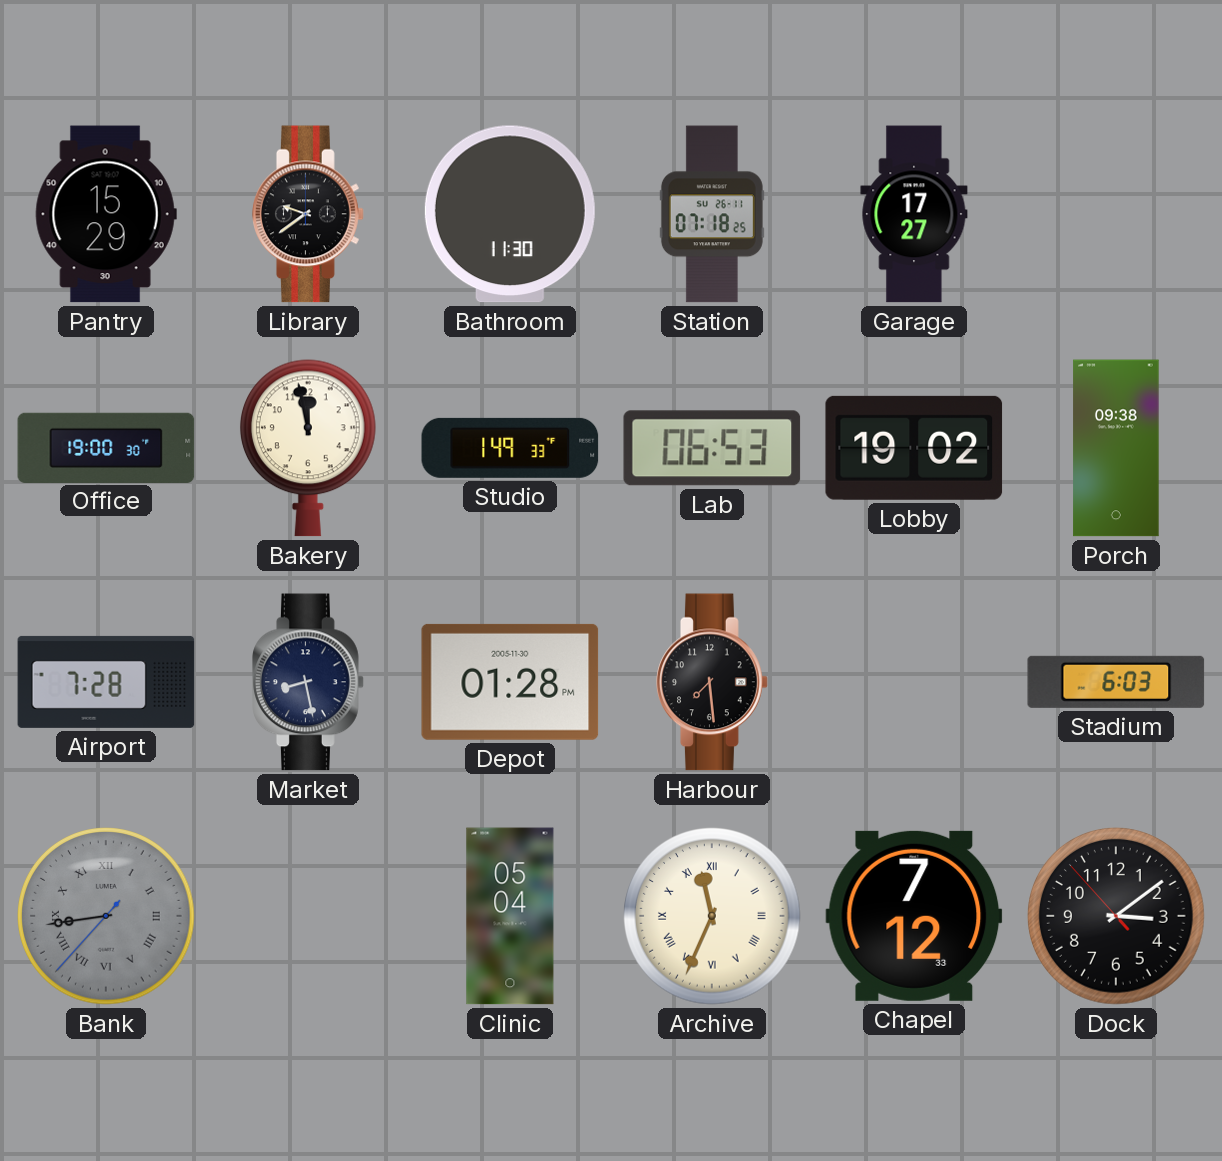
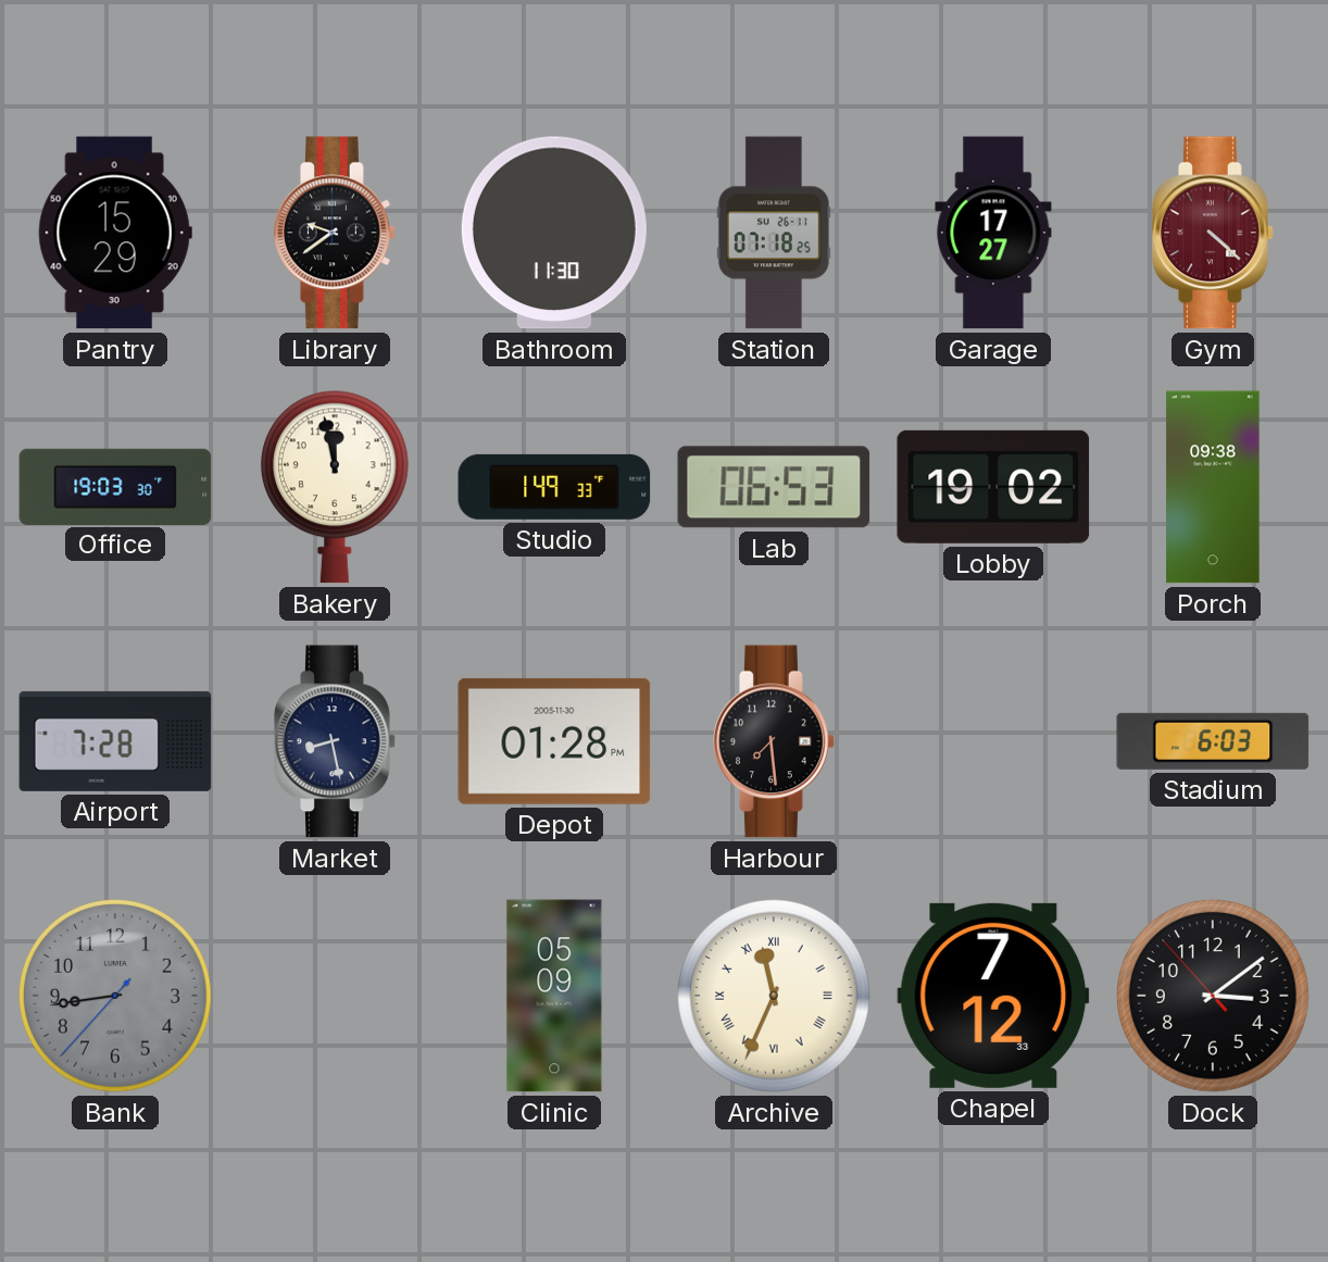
Gym: none -> 4:22 (1213, 233)
Office: 19:00 -> 19:03 (115, 486)
Bank numerals: Roman -> Arabic (115, 996)
Clinic: 05:04 -> 05:09 (554, 996)
